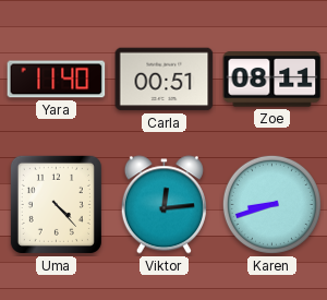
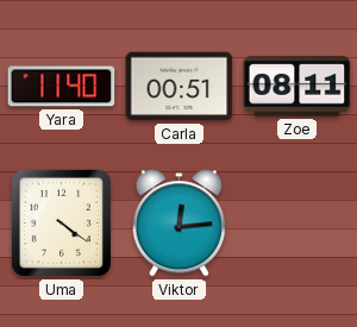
Uma: 4:23 -> 4:21 (61, 222)
Karen: 8:42 -> none (271, 204)
